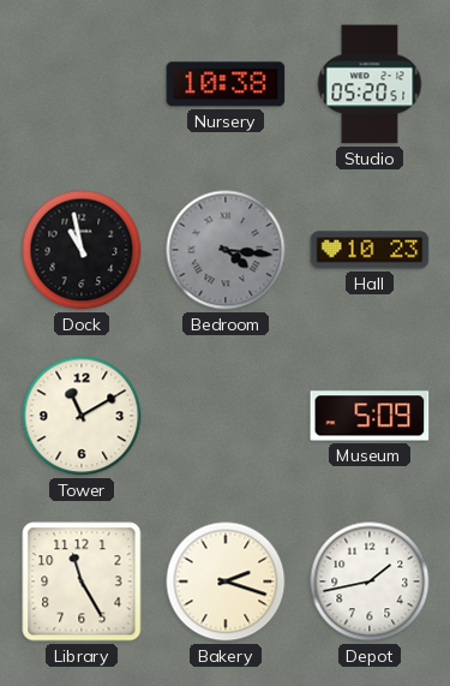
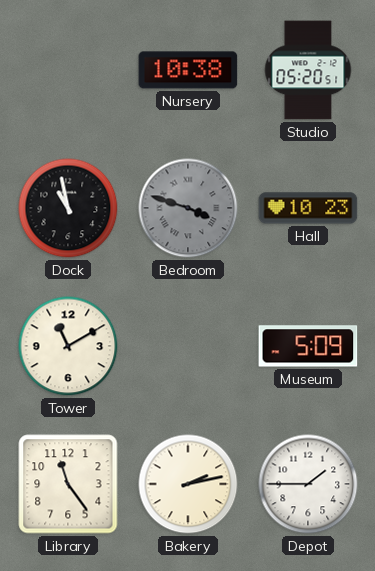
Bedroom: 4:16 -> 3:48 (188, 208)
Library: 11:25 -> 11:24 (68, 484)
Bakery: 2:18 -> 2:13 (188, 484)
Depot: 1:43 -> 1:45 (308, 484)
